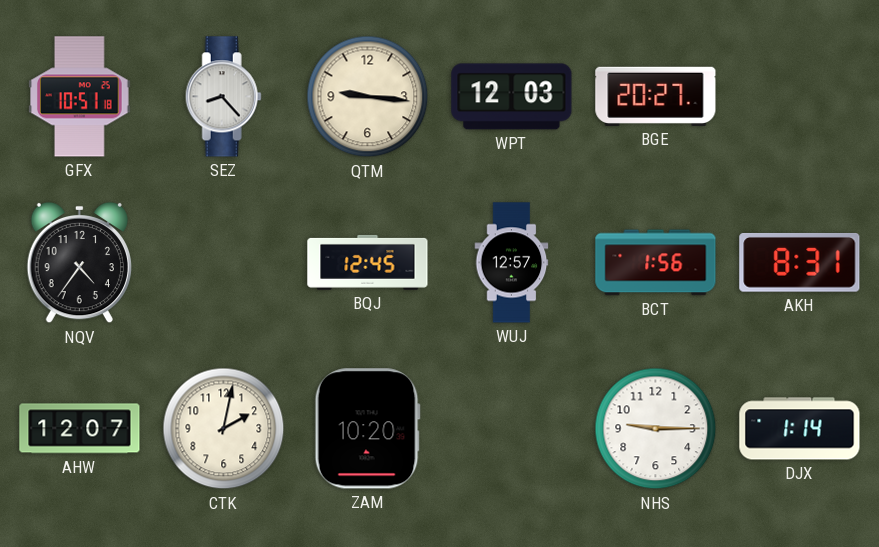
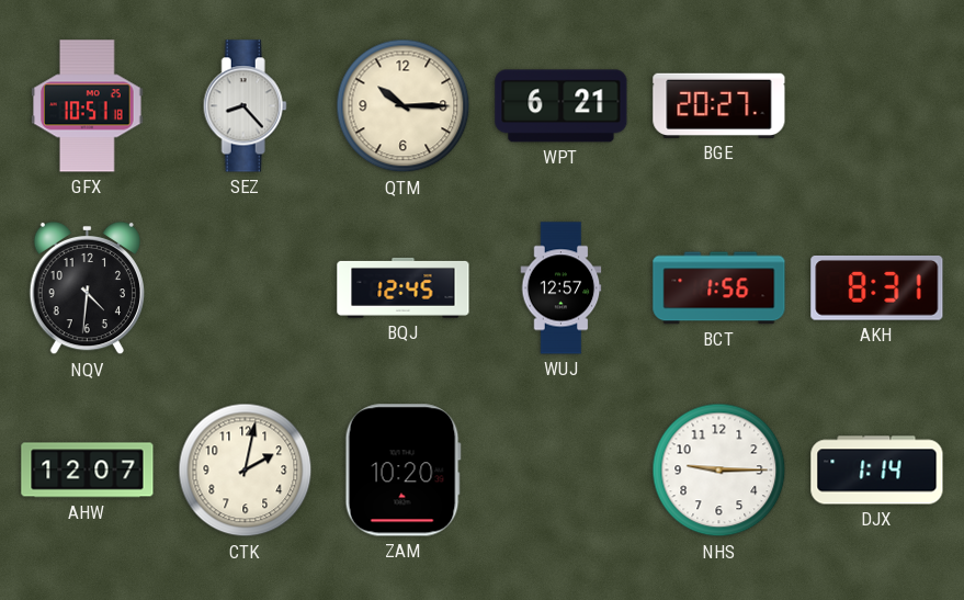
QTM: 9:16 -> 10:15 (404, 106)
WPT: 12:03 -> 6:21 (562, 106)
NQV: 4:36 -> 4:31 (87, 288)
